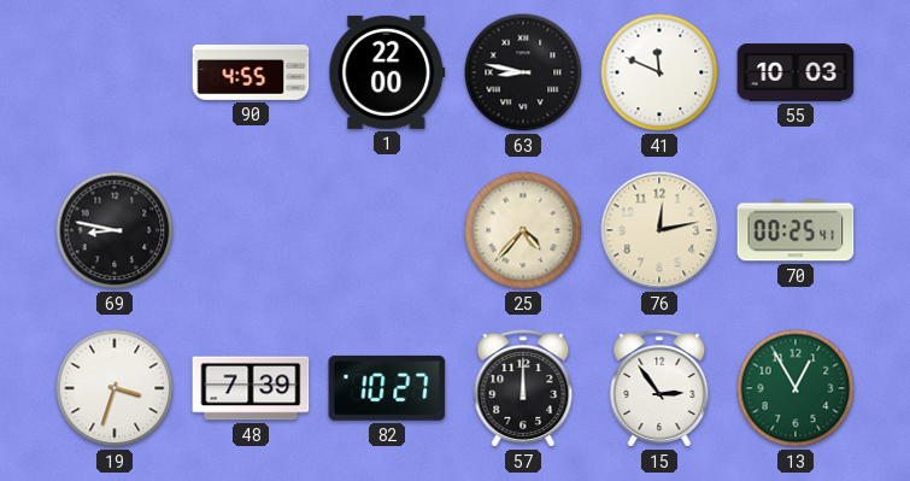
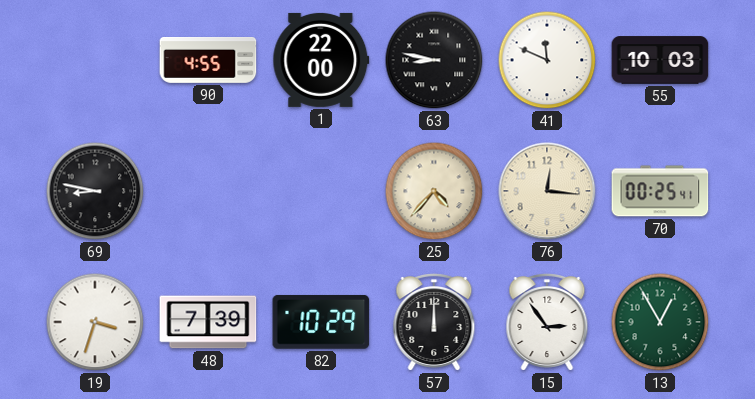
76: 12:13 -> 12:16 (547, 191)
82: 10:27 -> 10:29 (321, 322)
